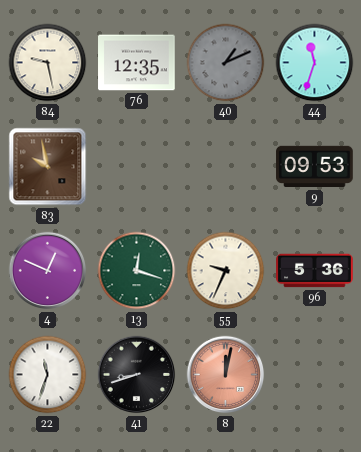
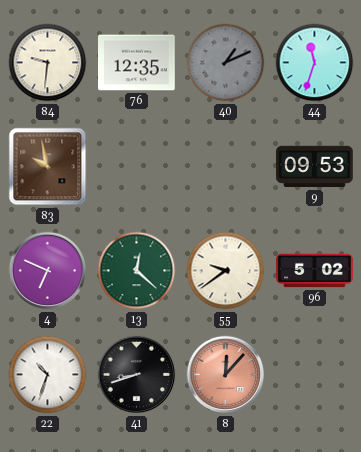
84: 9:28 -> 9:31 (48, 63)
4: 12:49 -> 6:49 (48, 271)
13: 12:18 -> 12:22 (137, 271)
55: 9:34 -> 9:39 (226, 271)
96: 5:36 -> 5:02 (315, 271)
22: 11:33 -> 10:33 (48, 375)
8: 12:02 -> 12:07 (226, 375)
